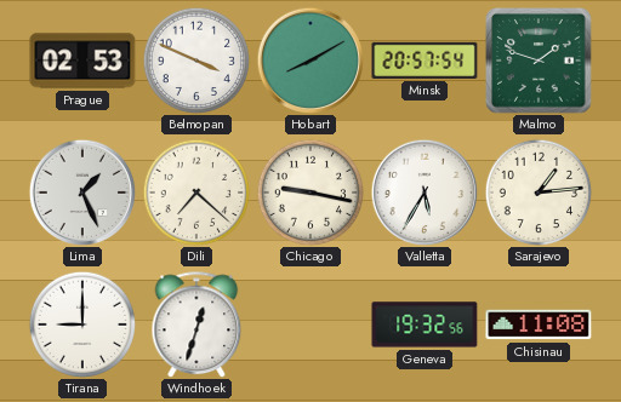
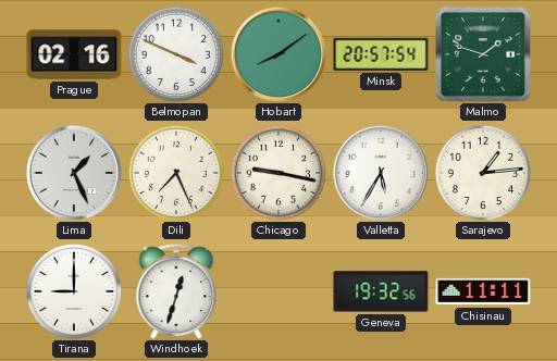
Prague: 02:53 -> 02:16 (74, 54)
Hobart: 8:10 -> 8:09 (277, 53)
Dili: 7:22 -> 7:26 (176, 173)
Chisinau: 11:08 -> 11:11 (483, 291)
